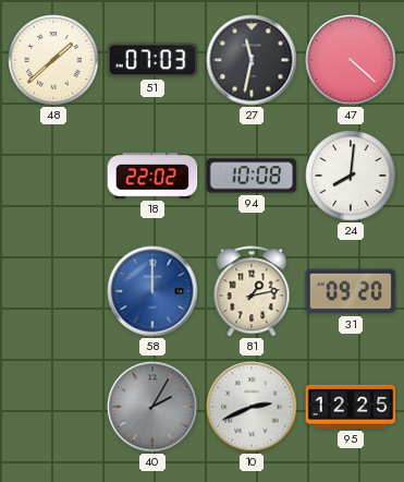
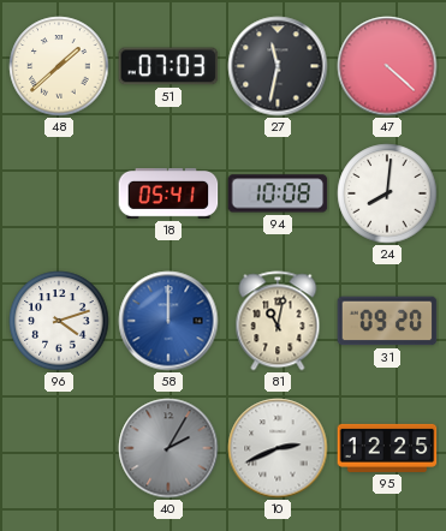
18: 22:02 -> 05:41 (168, 193)
96: none -> 4:12 (59, 321)
81: 1:13 -> 11:02 (278, 321)
